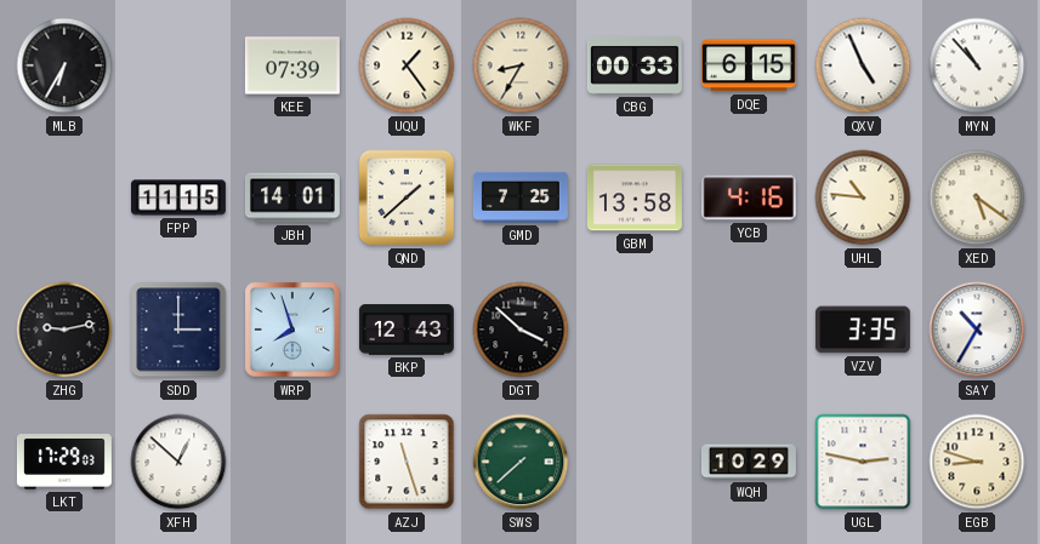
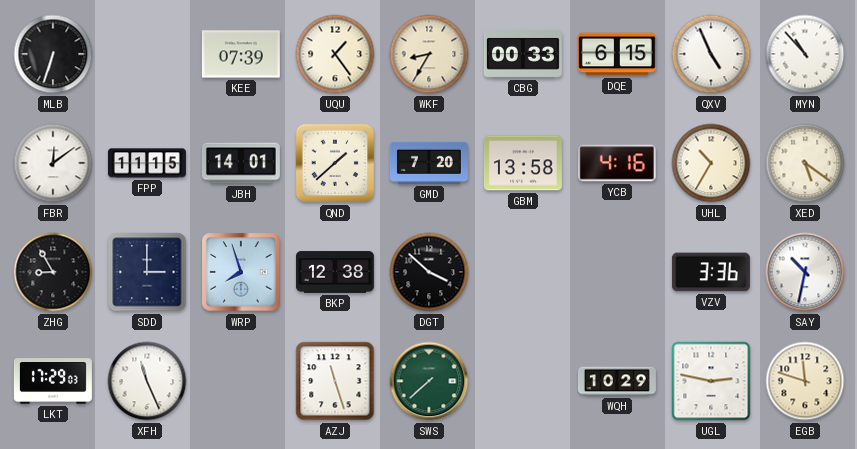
MLB: 6:35 -> 6:33 (53, 54)
FBR: none -> 12:09 (53, 163)
GMD: 7:25 -> 7:20 (429, 163)
UHL: 10:46 -> 10:35 (711, 163)
ZHG: 9:13 -> 8:55 (53, 272)
BKP: 12:43 -> 12:38 (335, 272)
VZV: 3:35 -> 3:36 (711, 272)
SAY: 10:35 -> 10:32 (805, 272)
XFH: 12:52 -> 11:26 (147, 381)
EGB: 8:48 -> 11:48 (805, 381)
